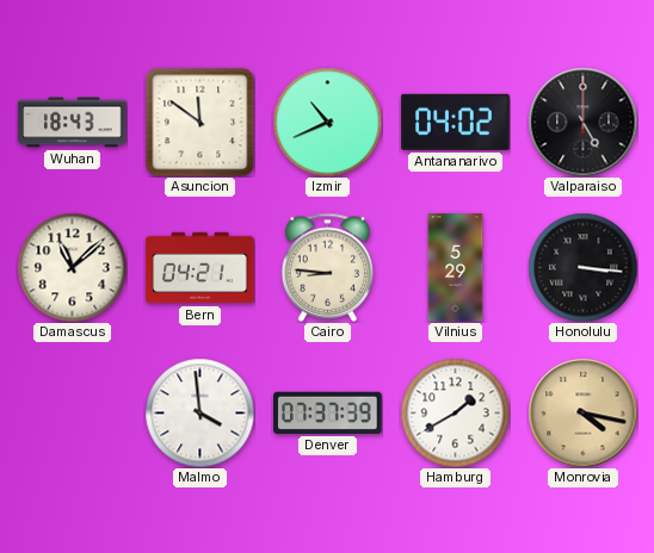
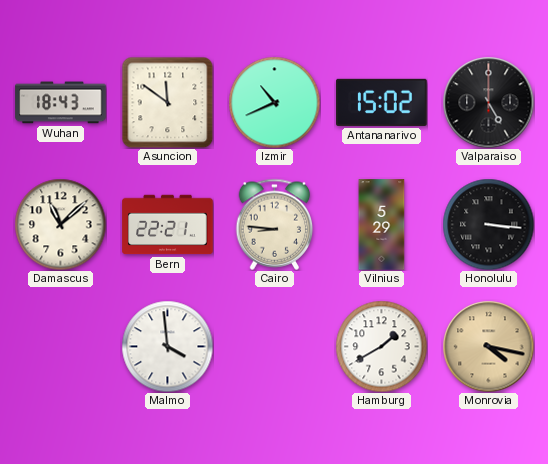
Antananarivo: 04:02 -> 15:02 (382, 102)
Bern: 04:21 -> 22:21 (168, 225)
Denver: 07:37 -> none (328, 412)
